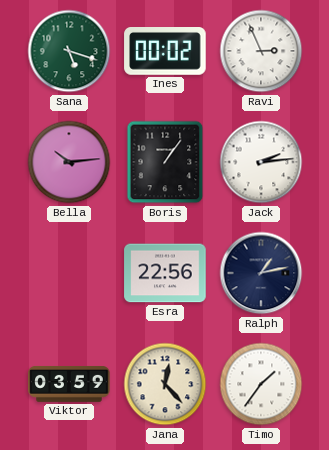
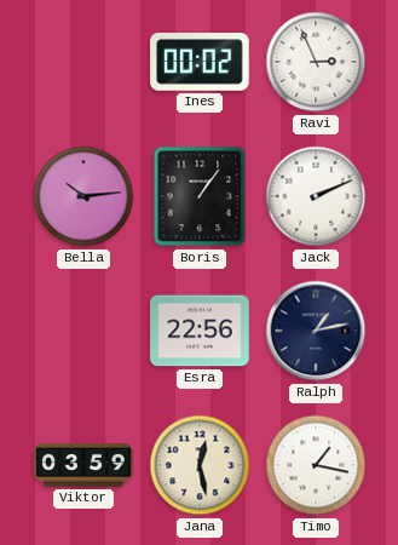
Sana: 5:18 -> none (69, 51)
Jack: 2:14 -> 2:11 (316, 196)
Jana: 12:23 -> 12:28 (200, 465)
Timo: 1:36 -> 1:17 (316, 465)
